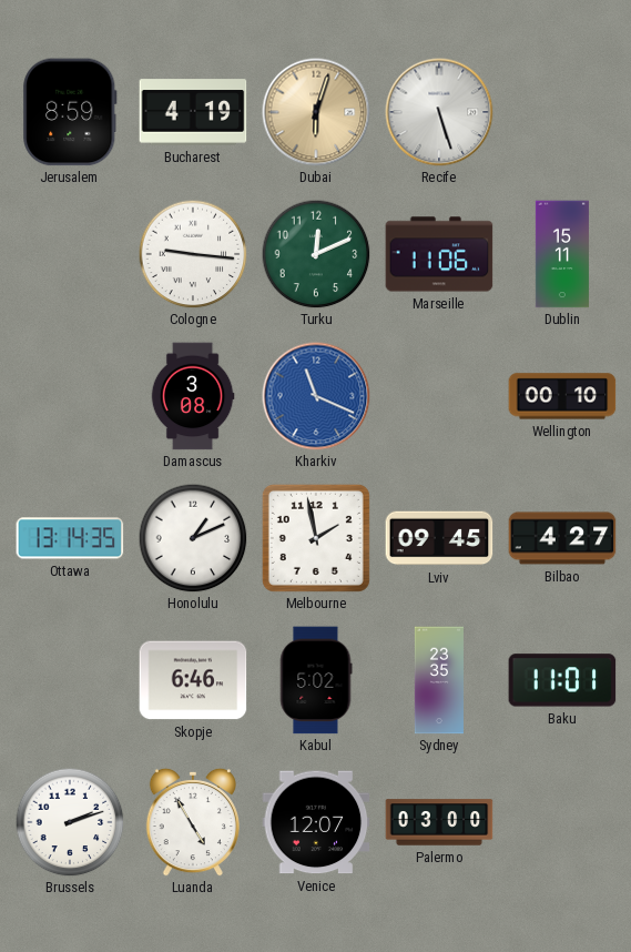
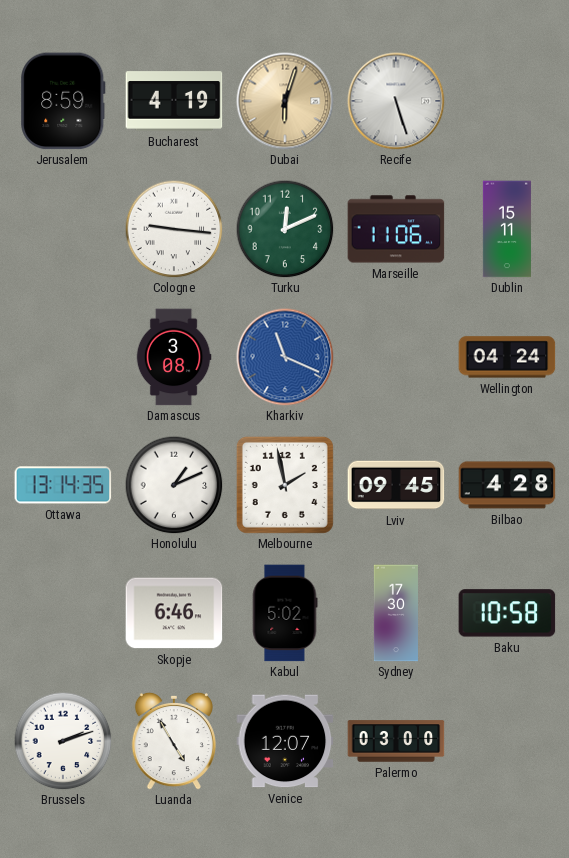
Wellington: 00:10 -> 04:24 (507, 357)
Bilbao: 4:27 -> 4:28 (507, 485)
Sydney: 23:35 -> 17:30 (396, 613)
Baku: 11:01 -> 10:58 (507, 613)
